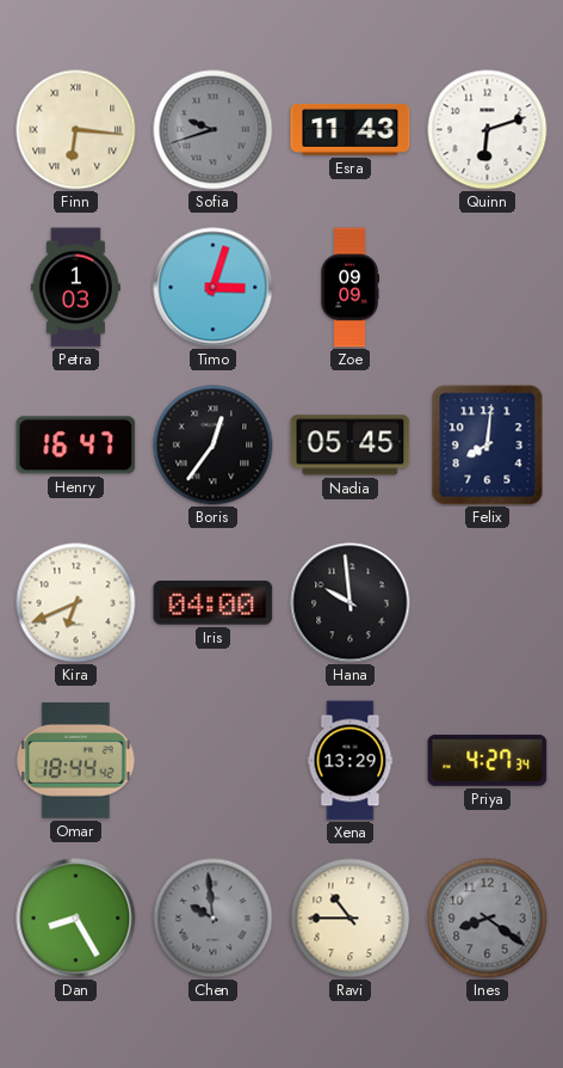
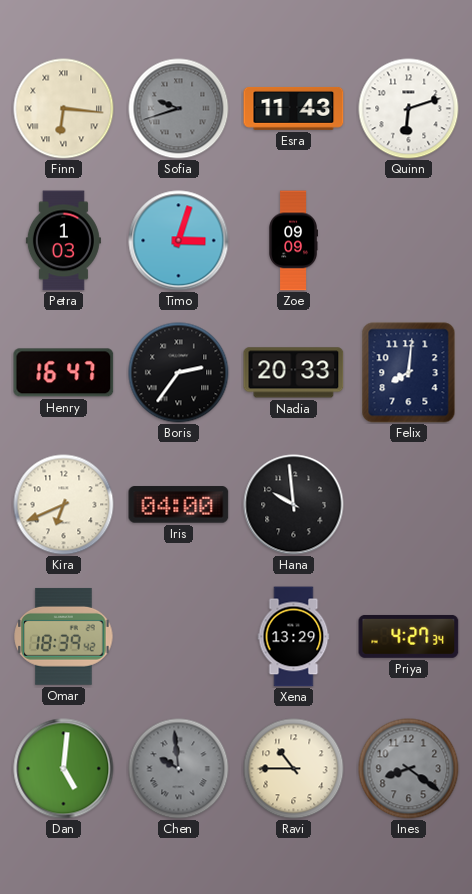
Boris: 12:36 -> 2:36 (179, 373)
Nadia: 05:45 -> 20:33 (294, 373)
Omar: 18:44 -> 18:39 (64, 636)
Dan: 8:25 -> 5:01 (64, 769)
